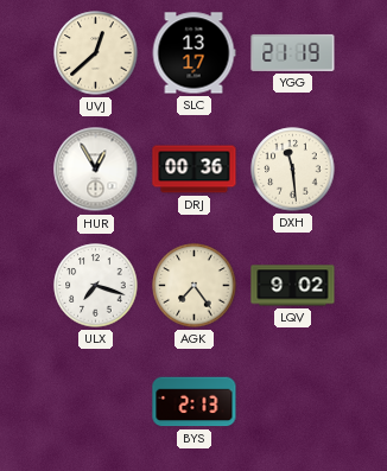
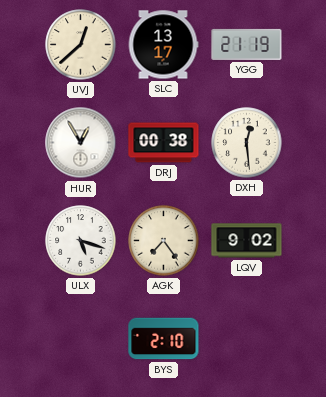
DRJ: 00:36 -> 00:38 (164, 143)
DXH: 11:29 -> 12:29 (247, 143)
ULX: 7:18 -> 5:18 (81, 241)
BYS: 2:13 -> 2:10 (164, 339)
